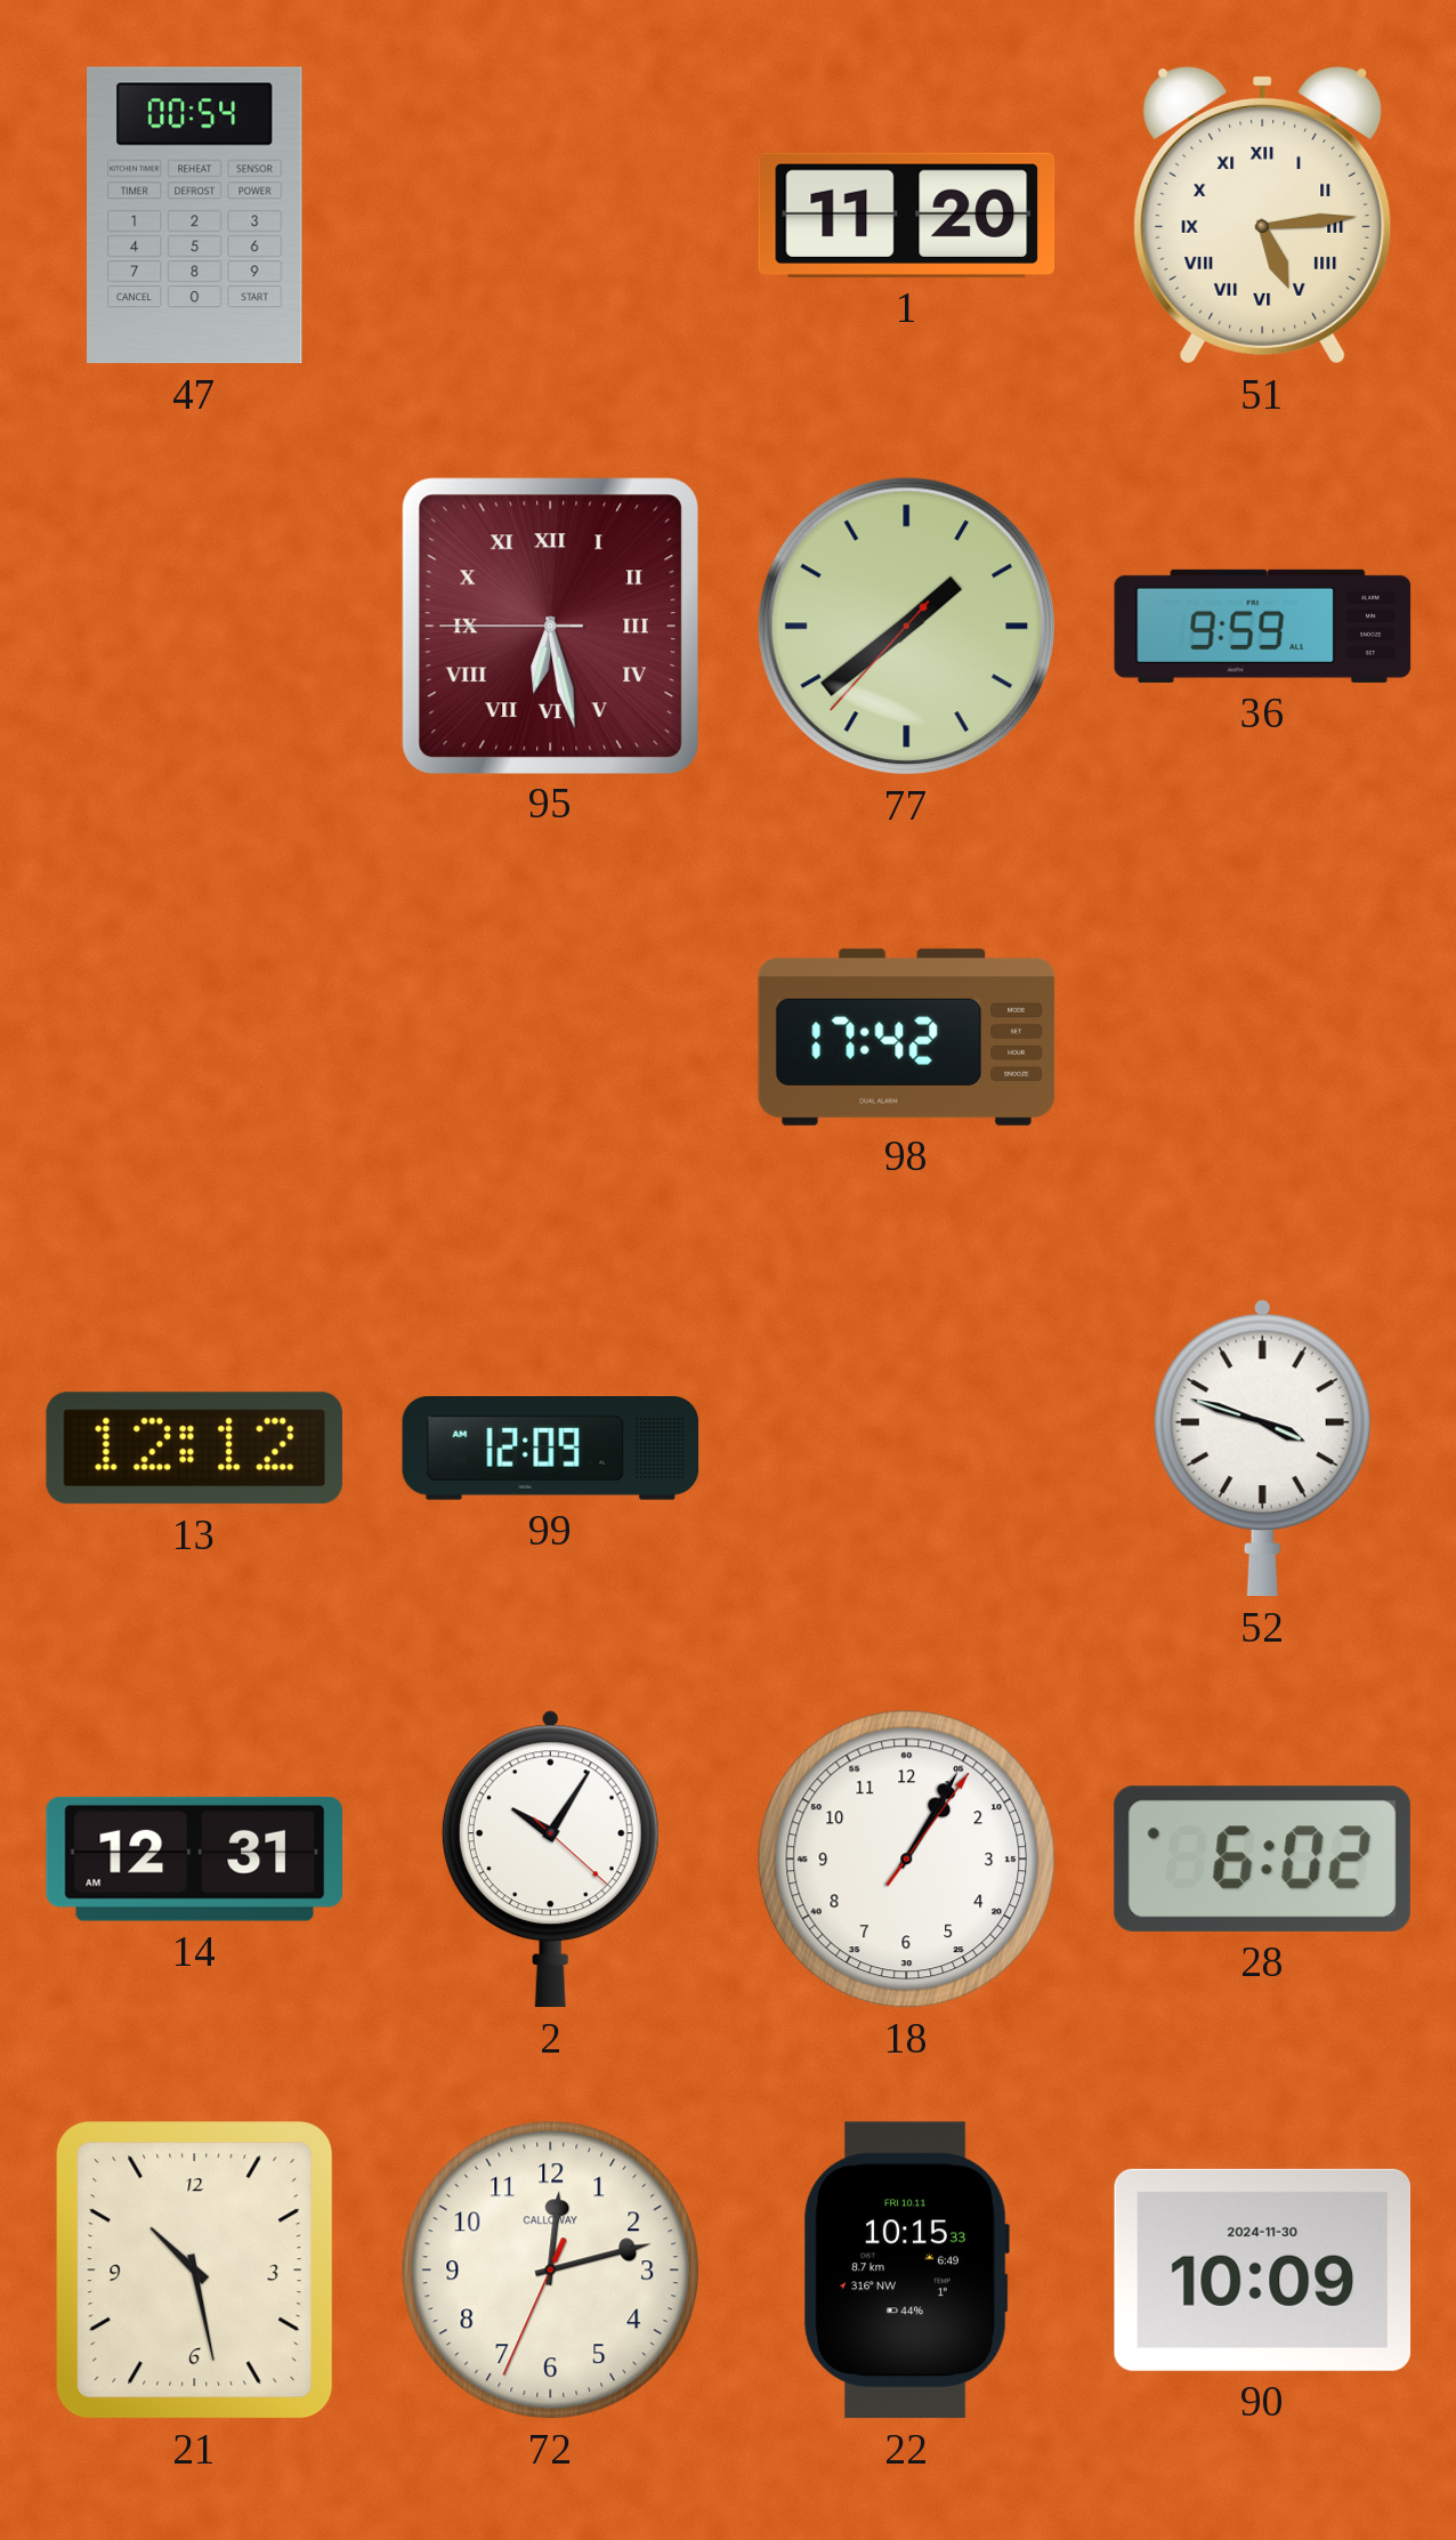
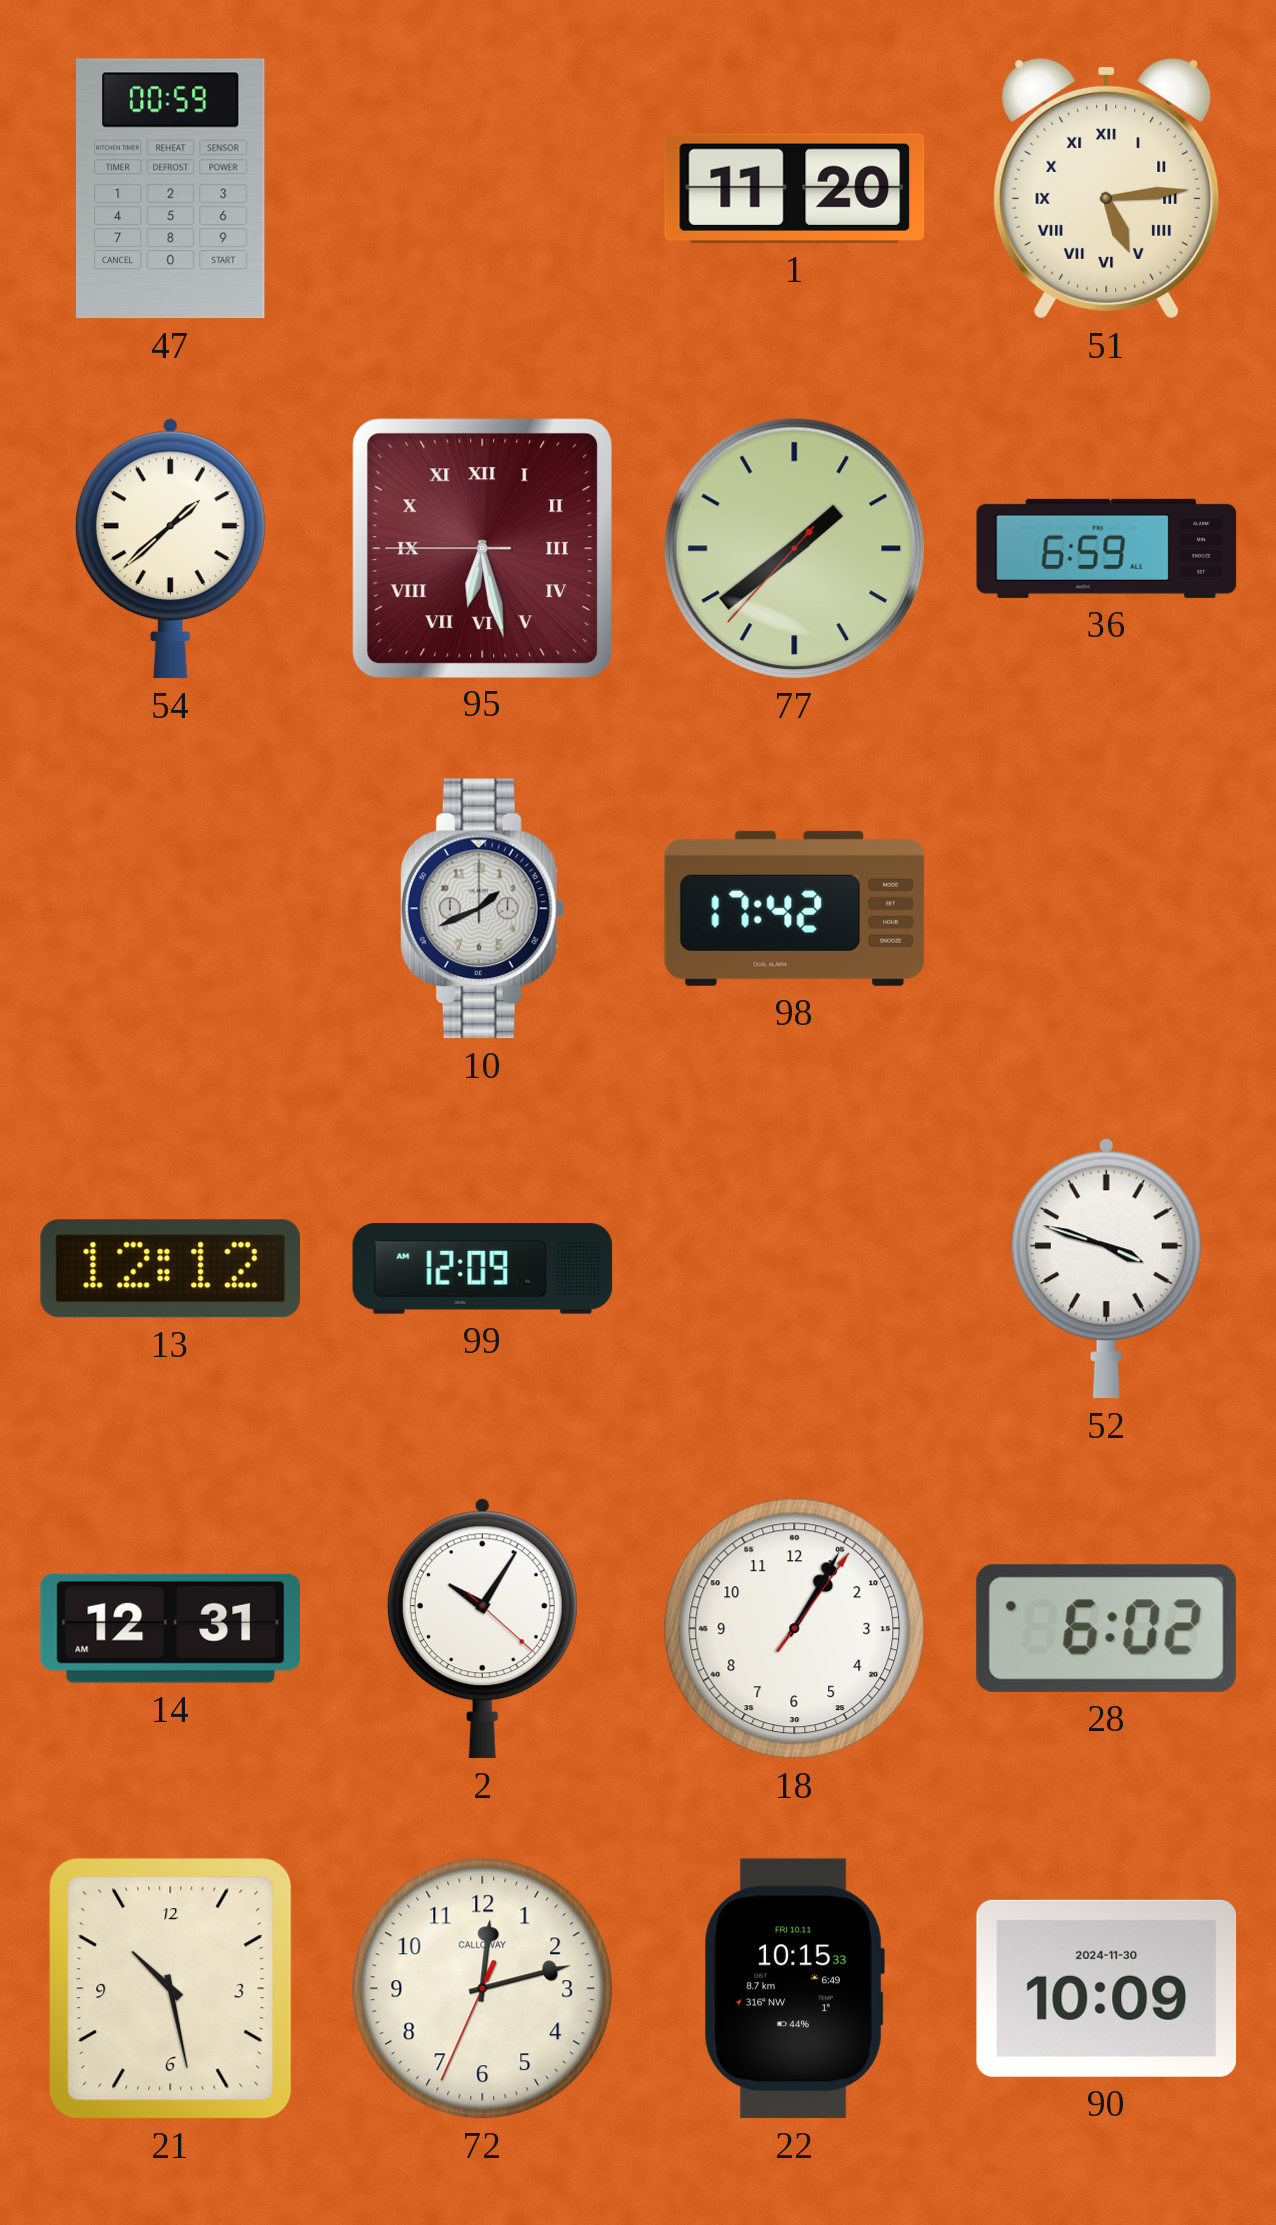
47: 00:54 -> 00:59 (171, 189)
54: none -> 1:38 (170, 549)
36: 9:59 -> 6:59 (1107, 548)
10: none -> 1:41 (482, 909)
